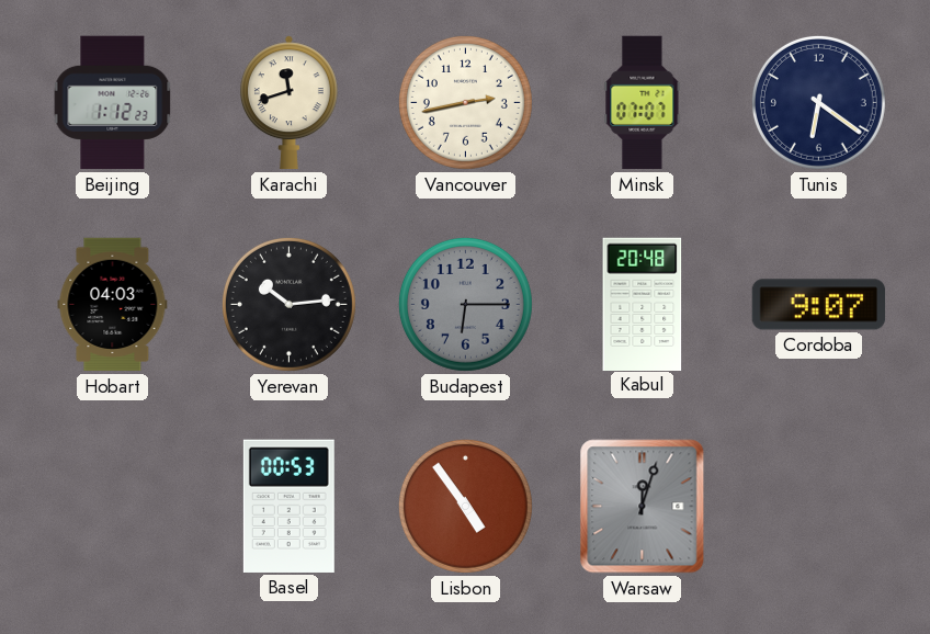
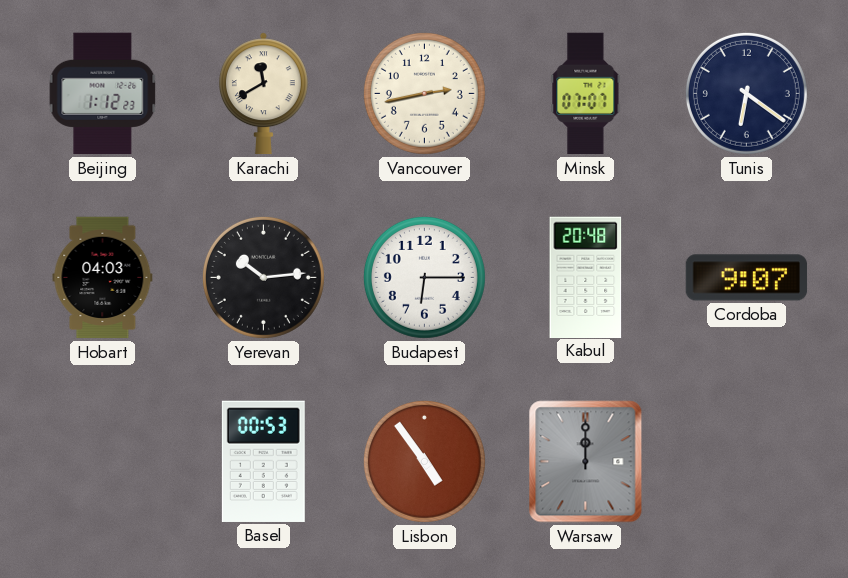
Karachi: 11:42 -> 11:40 (263, 94)
Budapest dial: grey -> white (424, 277)
Warsaw: 12:03 -> 12:00 (586, 462)
